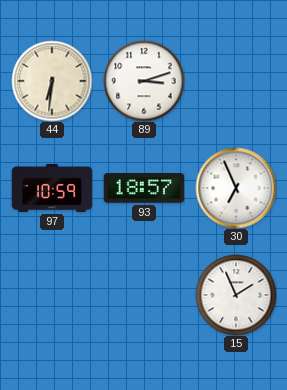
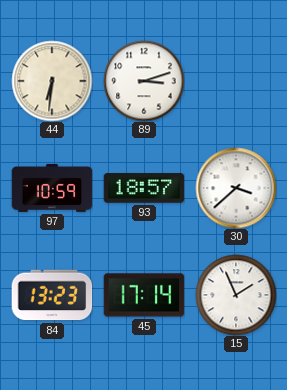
30: 6:56 -> 3:38 (236, 188)
84: none -> 13:23 (52, 295)
45: none -> 17:14 (144, 295)
